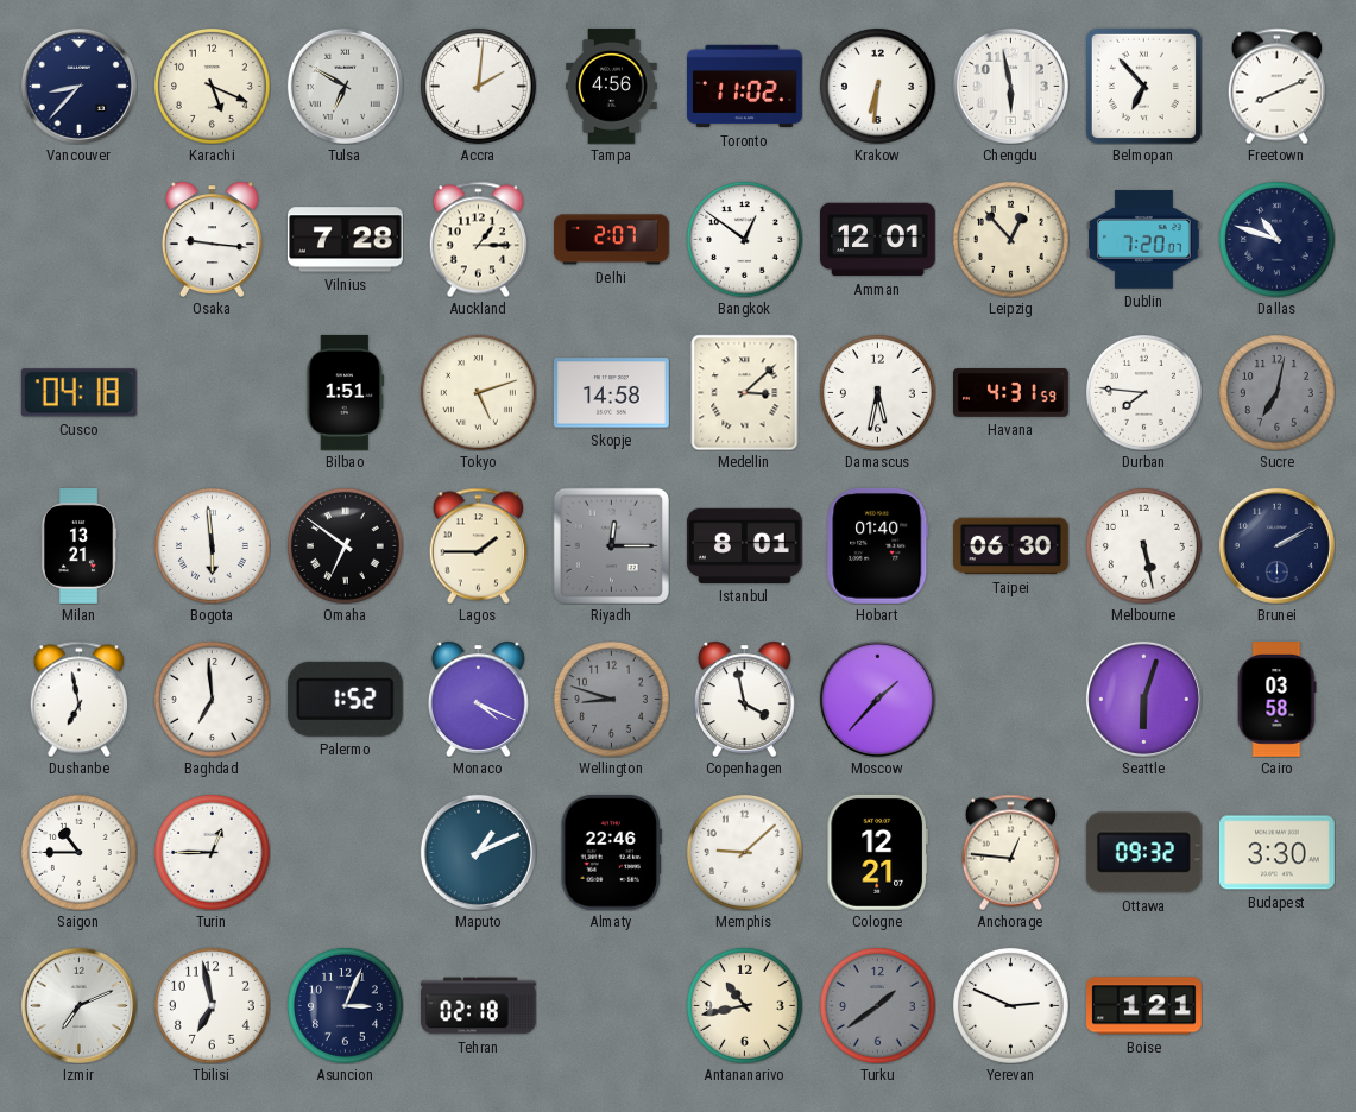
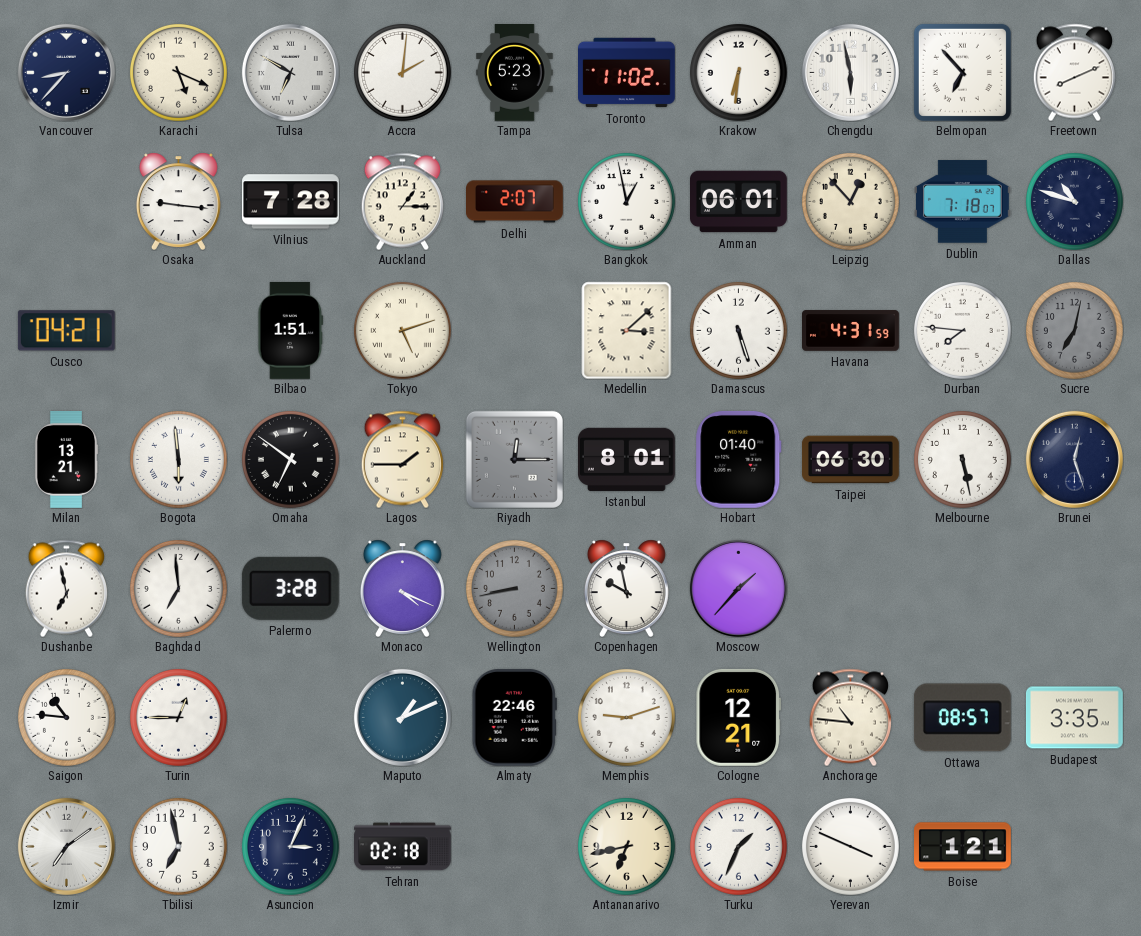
Tampa: 4:56 -> 5:23 (515, 73)
Bangkok: 12:51 -> 12:58 (626, 201)
Amman: 12:01 -> 06:01 (739, 202)
Dublin: 7:20 -> 7:18 (962, 202)
Cusco: 04:18 -> 04:21 (66, 331)
Skopje: 14:58 -> none (611, 393)
Damascus: 5:32 -> 5:27 (738, 330)
Brunei: 2:10 -> 12:27 (1074, 459)
Palermo: 1:52 -> 3:28 (290, 588)
Wellington: 8:48 -> 8:43 (514, 588)
Copenhagen: 3:58 -> 9:58 (626, 588)
Seattle: 6:03 -> none (1143, 699)
Cairo: 03:58 -> none (1276, 700)
Saigon: 10:45 -> 10:46 (66, 717)
Memphis: 9:08 -> 9:12 (626, 717)
Anchorage: 12:46 -> 10:46 (850, 717)
Ottawa: 09:32 -> 08:57 (962, 718)
Budapest: 3:30 -> 3:35 (1074, 718)
Izmir: 7:11 -> 7:09 (66, 846)
Antananarivo: 10:43 -> 6:43 (626, 846)
Turku: 1:39 -> 1:34 (738, 846)
Turku dial: grey -> white (738, 846)
Yerevan: 2:49 -> 3:49 (850, 846)
